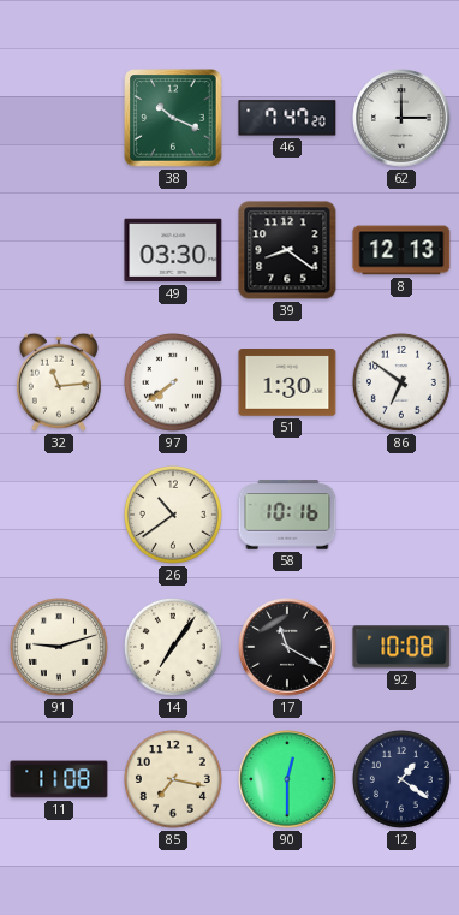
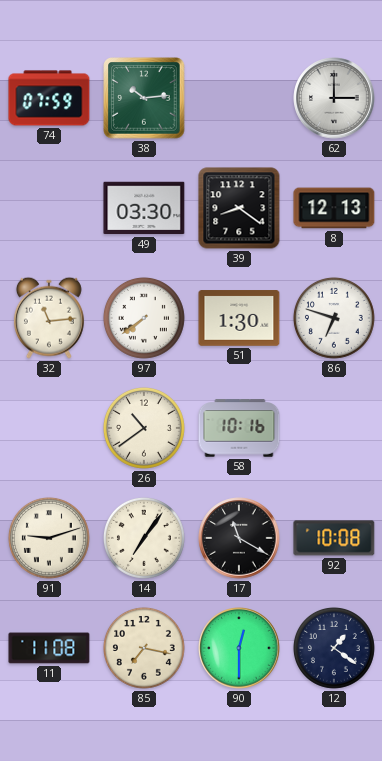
74: none -> 07:59 (49, 98)
38: 10:19 -> 10:14 (144, 98)
46: 7:47 -> none (287, 118)
86: 6:51 -> 6:48 (334, 318)
